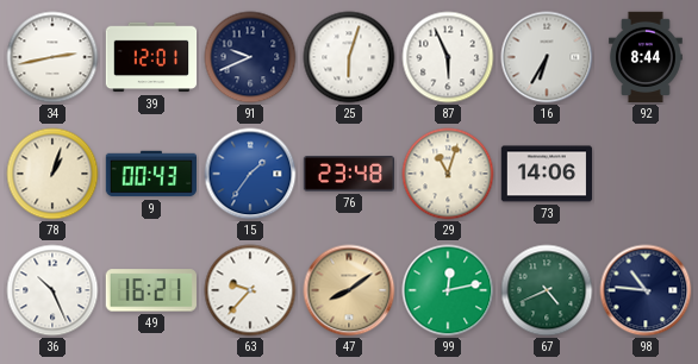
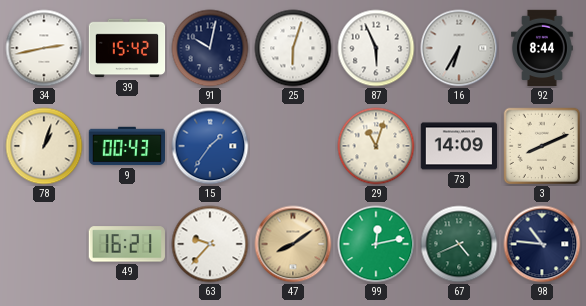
39: 12:01 -> 15:42 (127, 48)
91: 9:41 -> 10:02 (210, 48)
76: 23:48 -> none (348, 175)
73: 14:06 -> 14:09 (459, 146)
3: none -> 8:11 (542, 146)
36: 10:26 -> none (52, 290)
